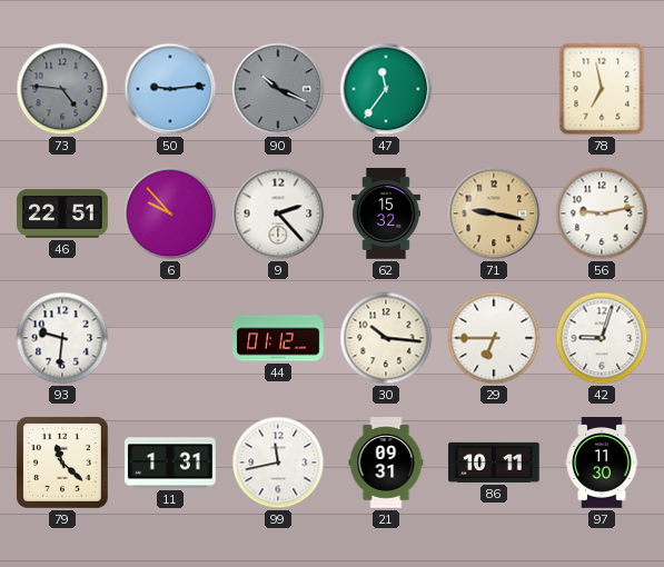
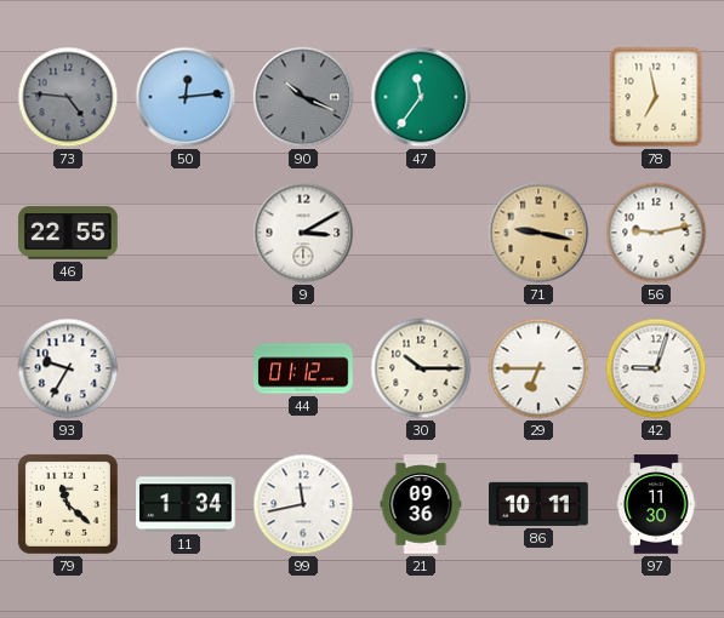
50: 9:14 -> 12:14 (186, 97)
46: 22:51 -> 22:55 (68, 233)
6: 9:53 -> none (170, 213)
9: 2:23 -> 3:10 (303, 233)
62: 15:32 -> none (386, 213)
93: 9:31 -> 9:35 (68, 368)
30: 10:16 -> 10:15 (421, 368)
11: 1:31 -> 1:34 (187, 504)
21: 09:31 -> 09:36 (421, 504)
